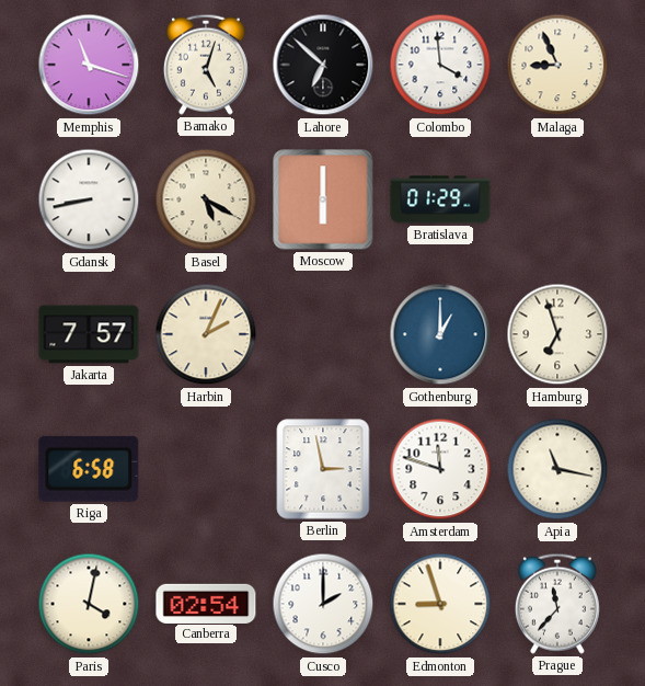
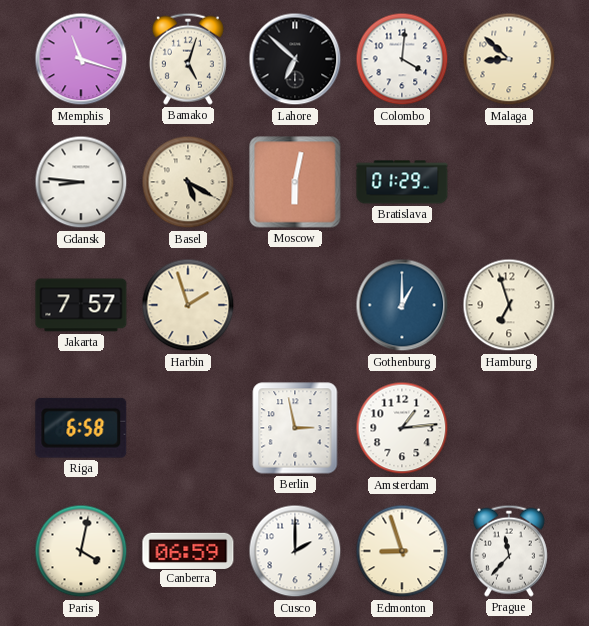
Colombo: 3:59 -> 4:01 (402, 59)
Malaga: 8:56 -> 8:52 (509, 59)
Gdansk: 8:43 -> 8:46 (81, 182)
Moscow: 6:00 -> 6:02 (295, 182)
Harbin: 2:04 -> 1:57 (188, 305)
Amsterdam: 11:48 -> 1:14 (402, 428)
Apia: 11:17 -> none (557, 469)
Canberra: 02:54 -> 06:59 (188, 550)
